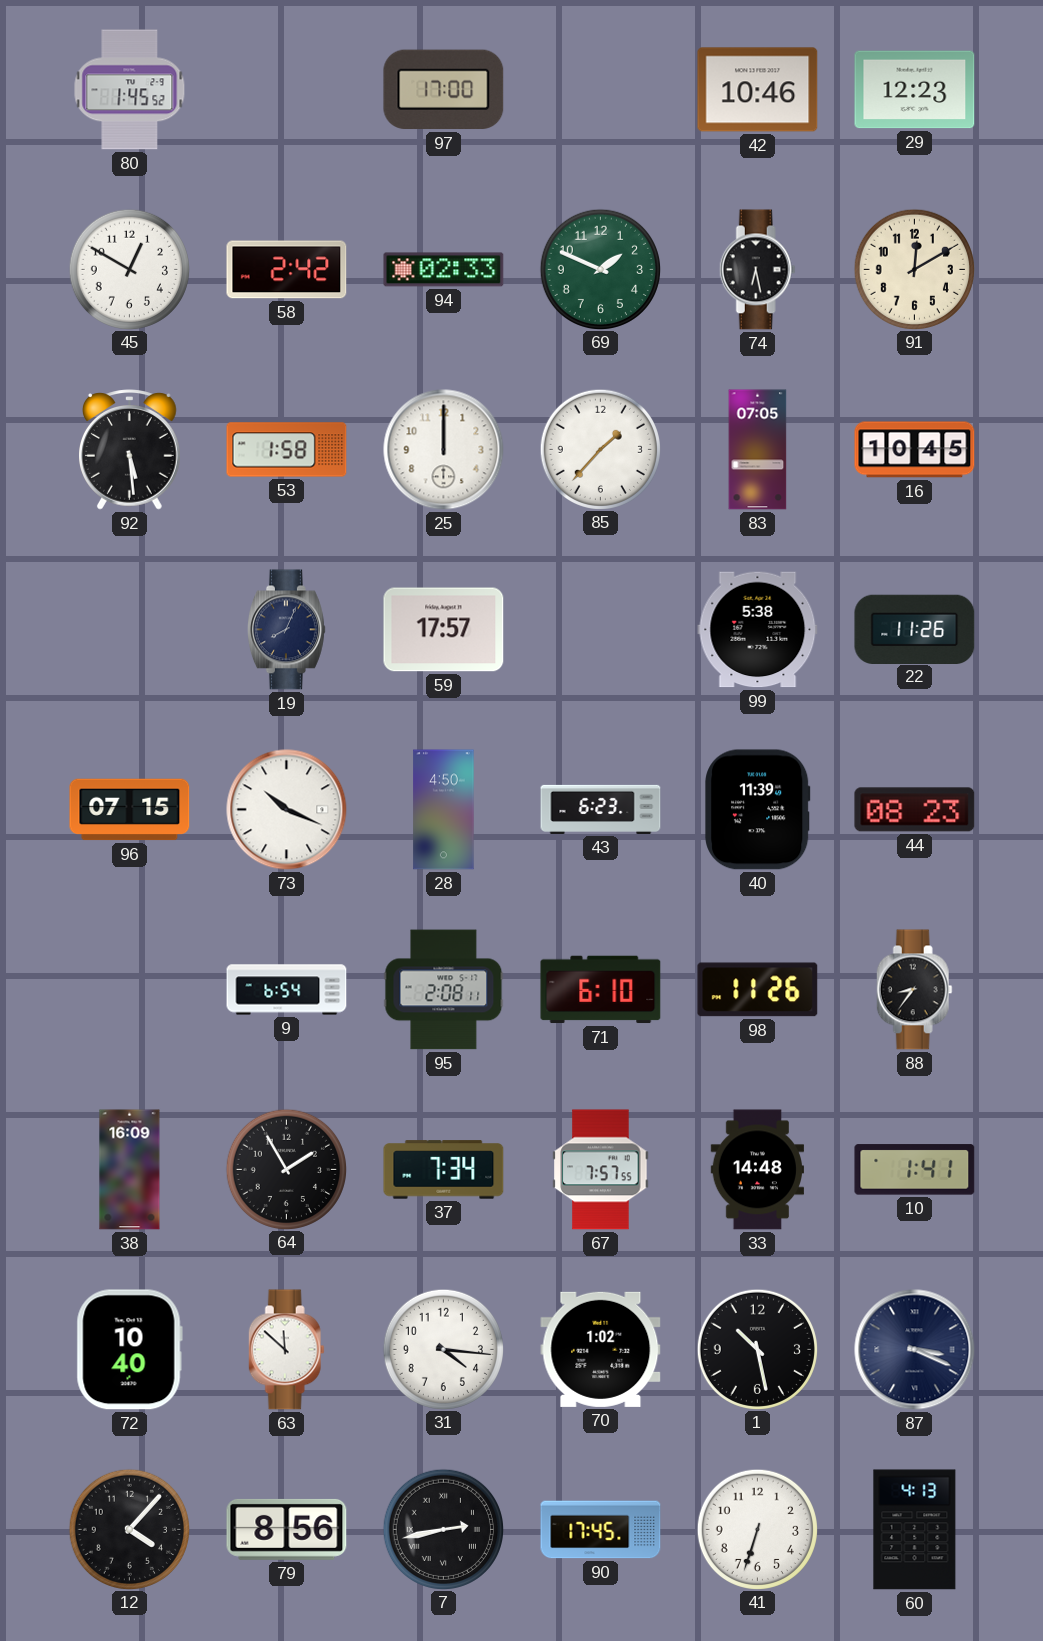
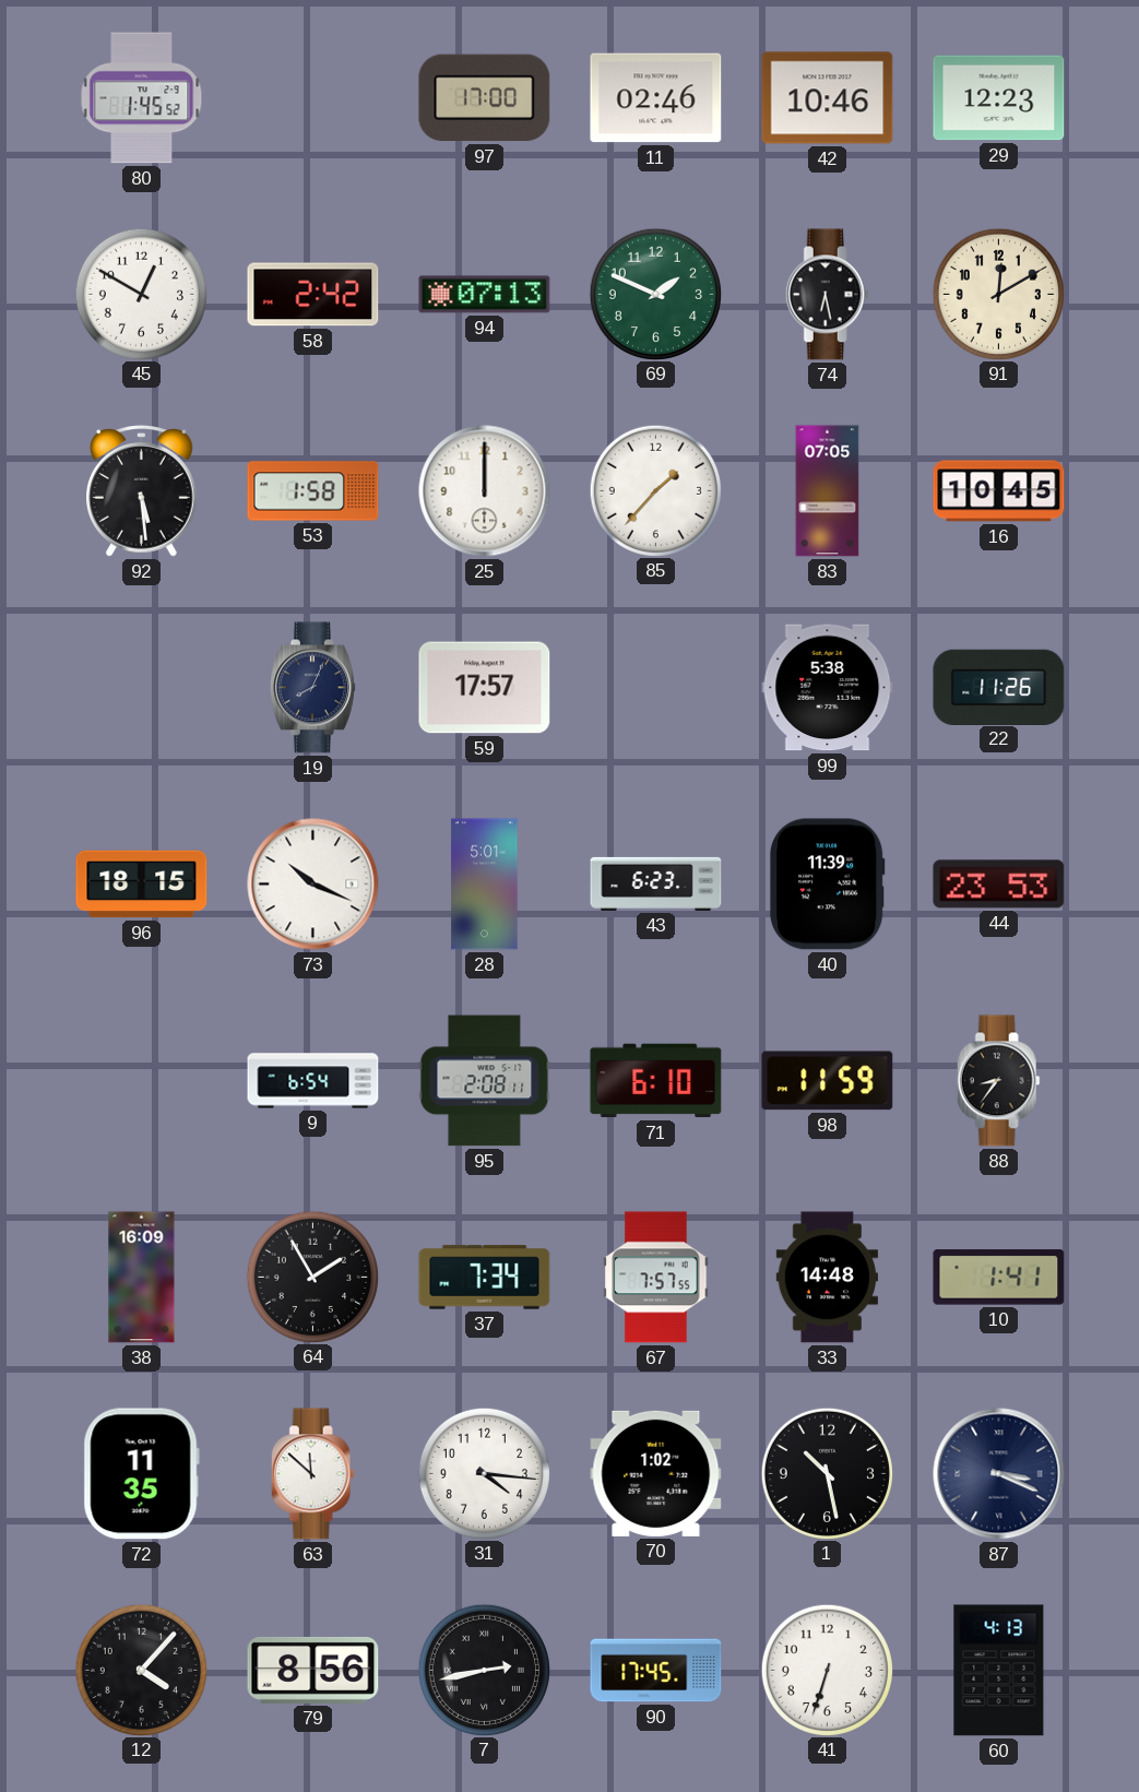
11: none -> 02:46 (656, 98)
94: 02:33 -> 07:13 (485, 295)
96: 07:15 -> 18:15 (142, 885)
28: 4:50 -> 5:01 (485, 885)
44: 08:23 -> 23:53 (999, 885)
98: 11:26 -> 11:59 (828, 1081)
72: 10:40 -> 11:35 (141, 1474)
